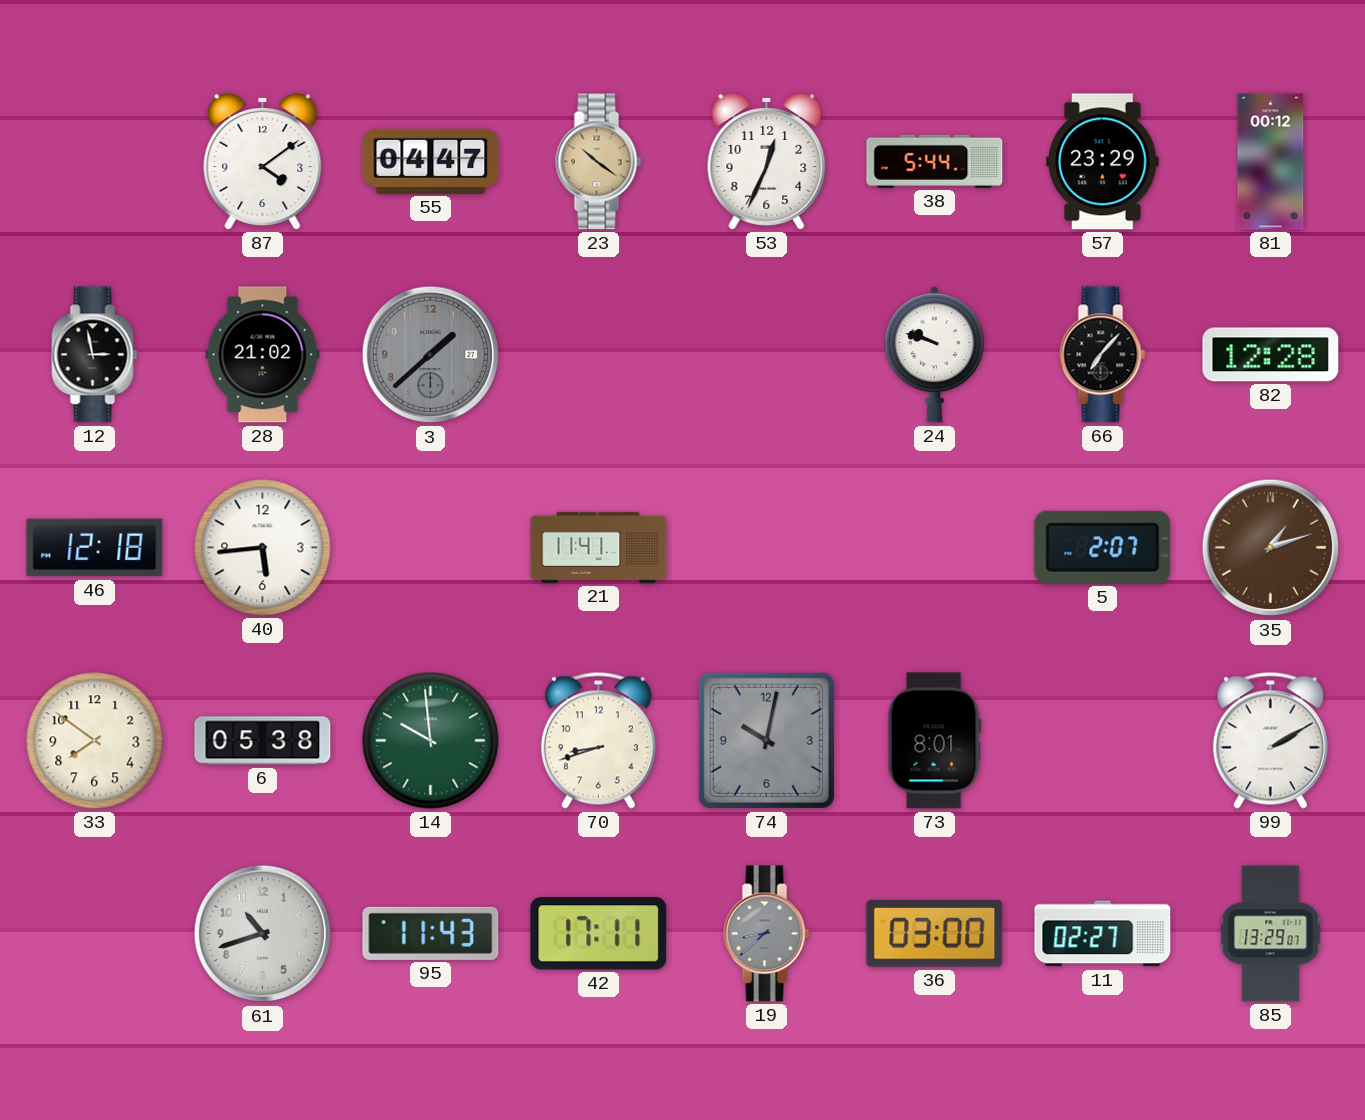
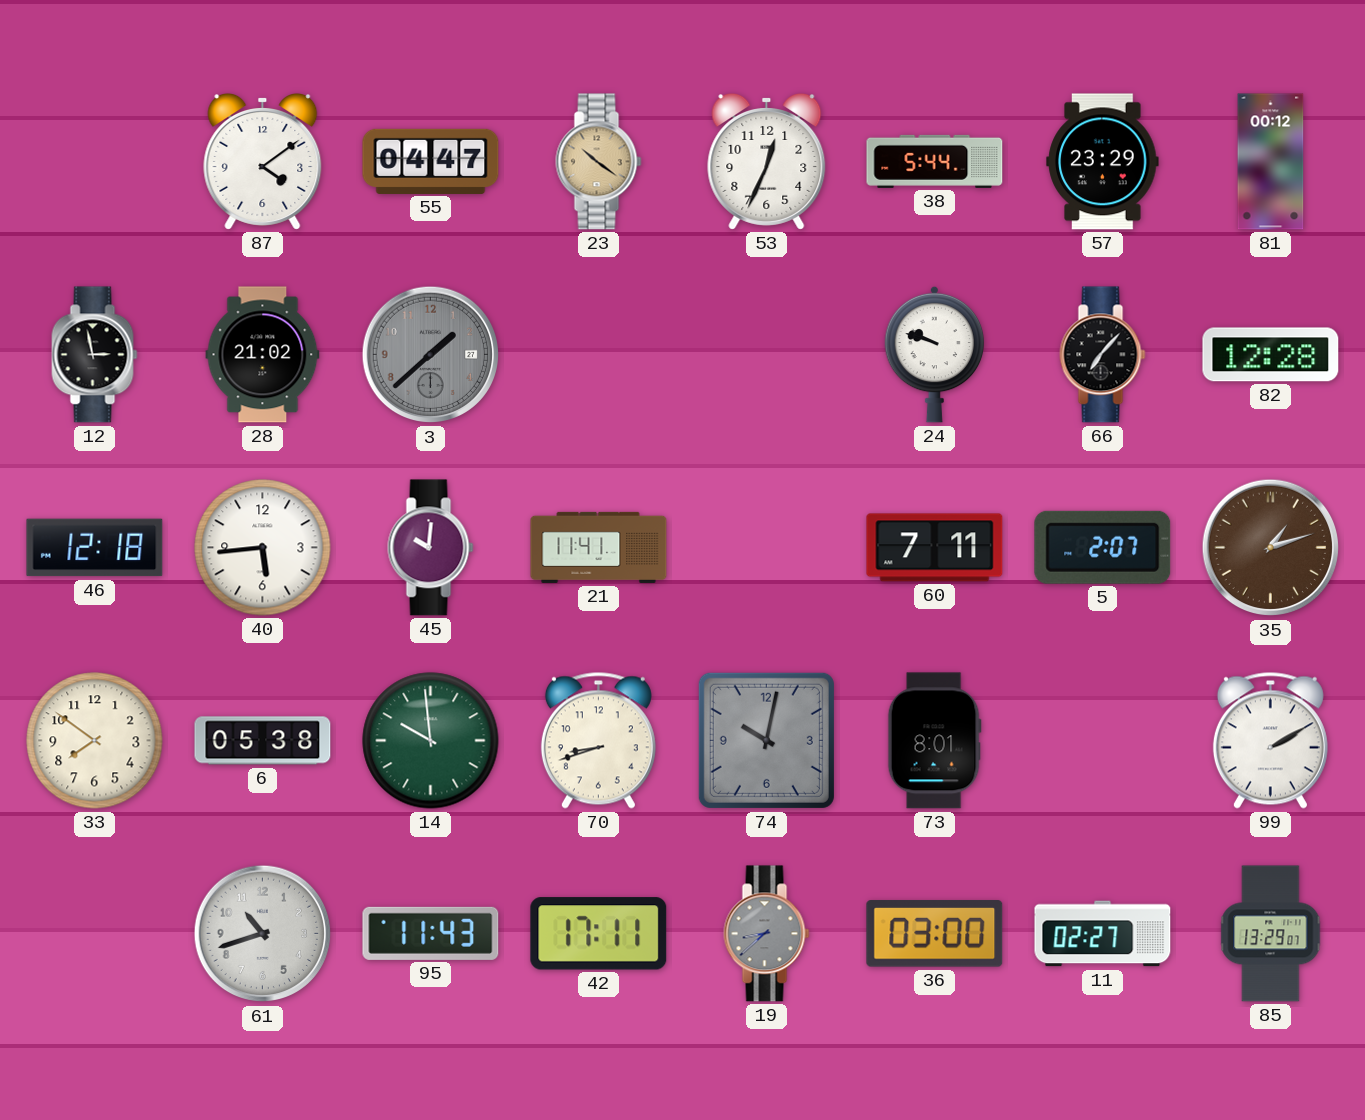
45: none -> 10:01 (431, 548)
60: none -> 7:11 (935, 548)
